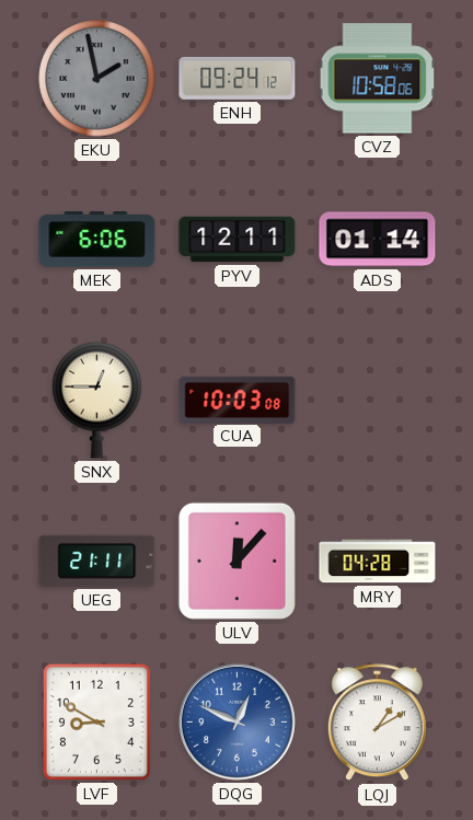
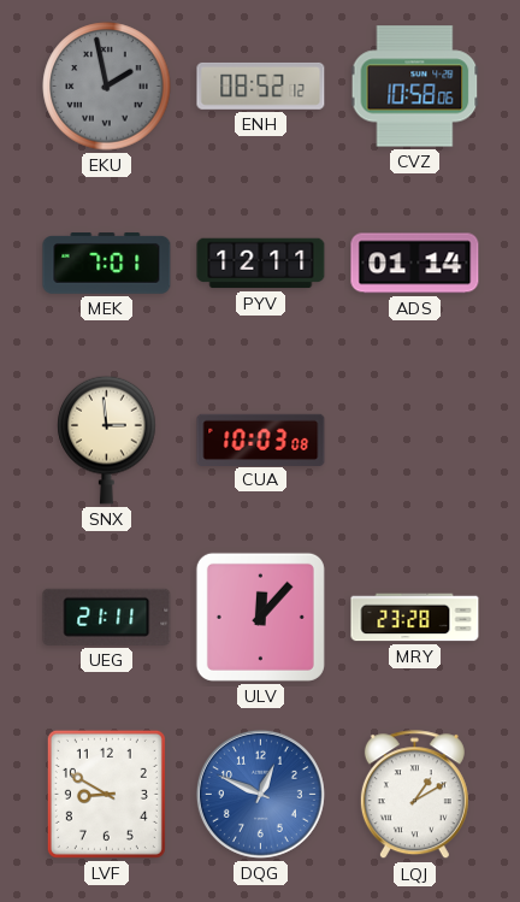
ENH: 09:24 -> 08:52 (261, 86)
MEK: 6:06 -> 7:01 (107, 264)
SNX: 12:45 -> 2:59 (107, 440)
MRY: 04:28 -> 23:28 (415, 618)
